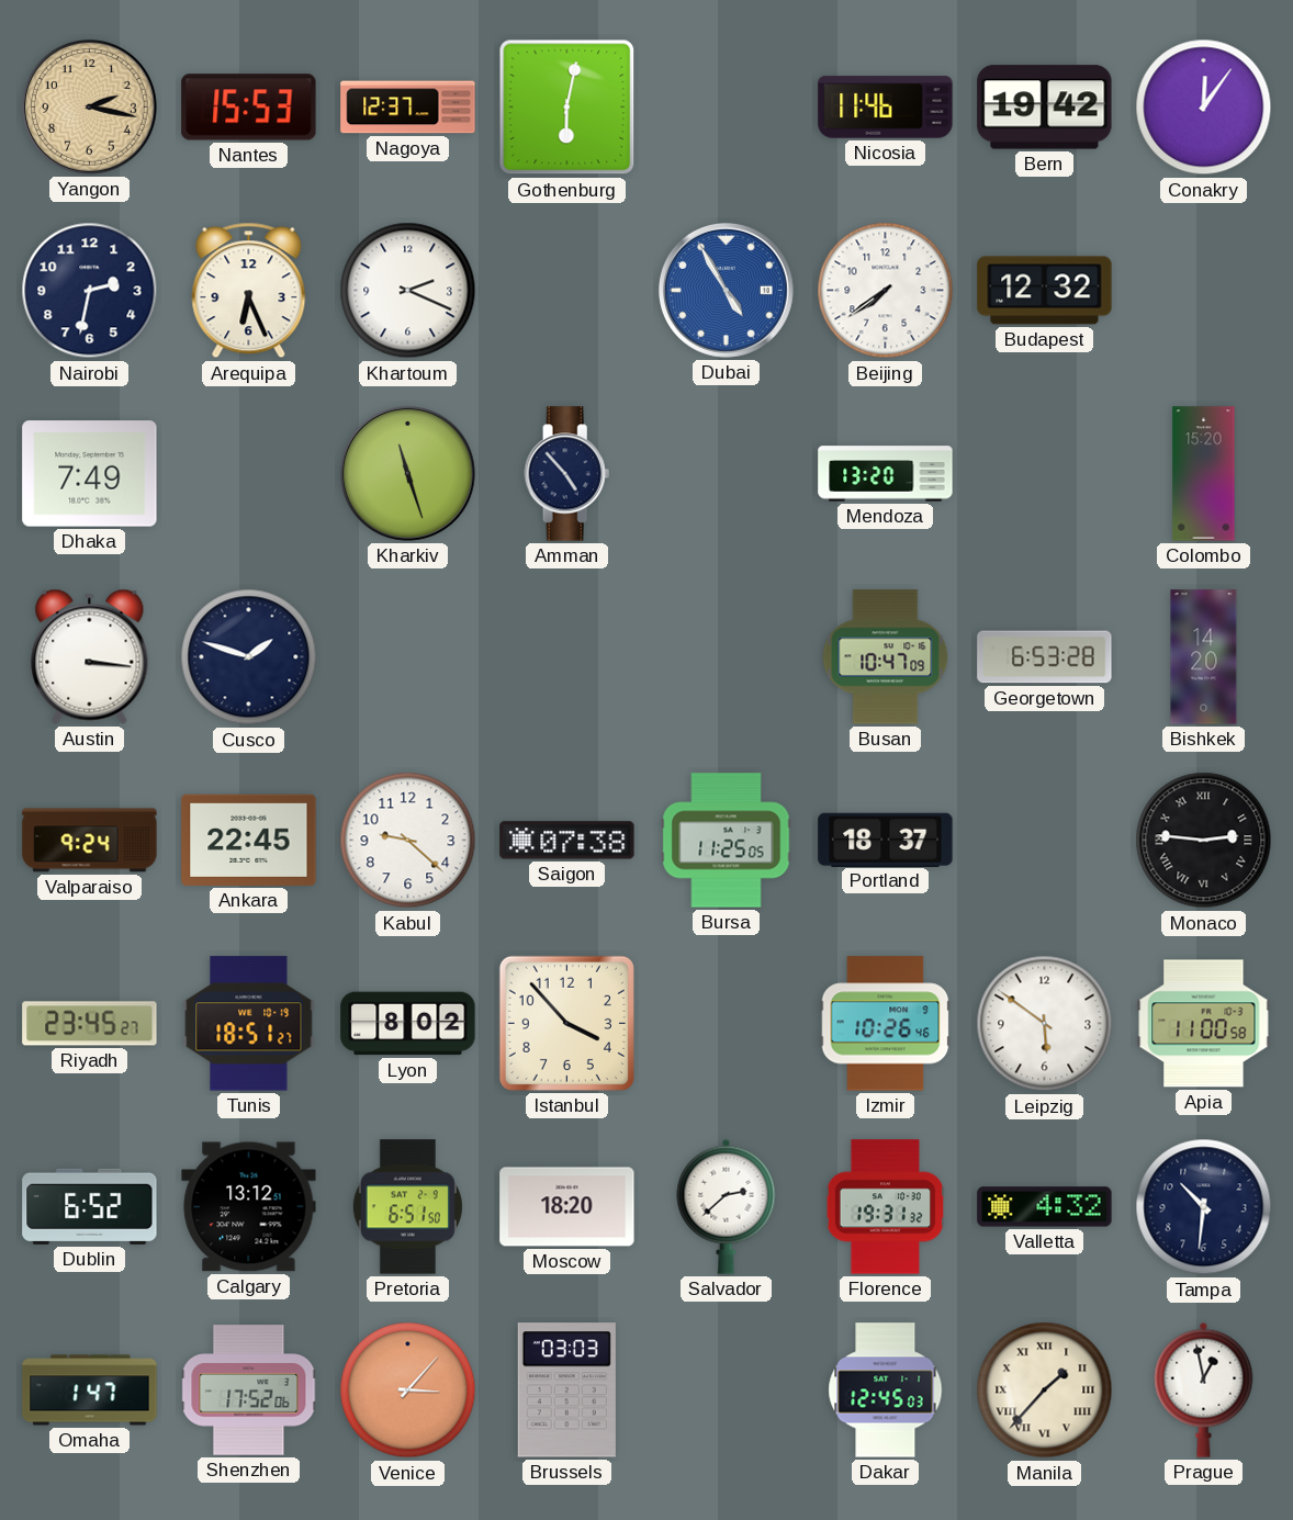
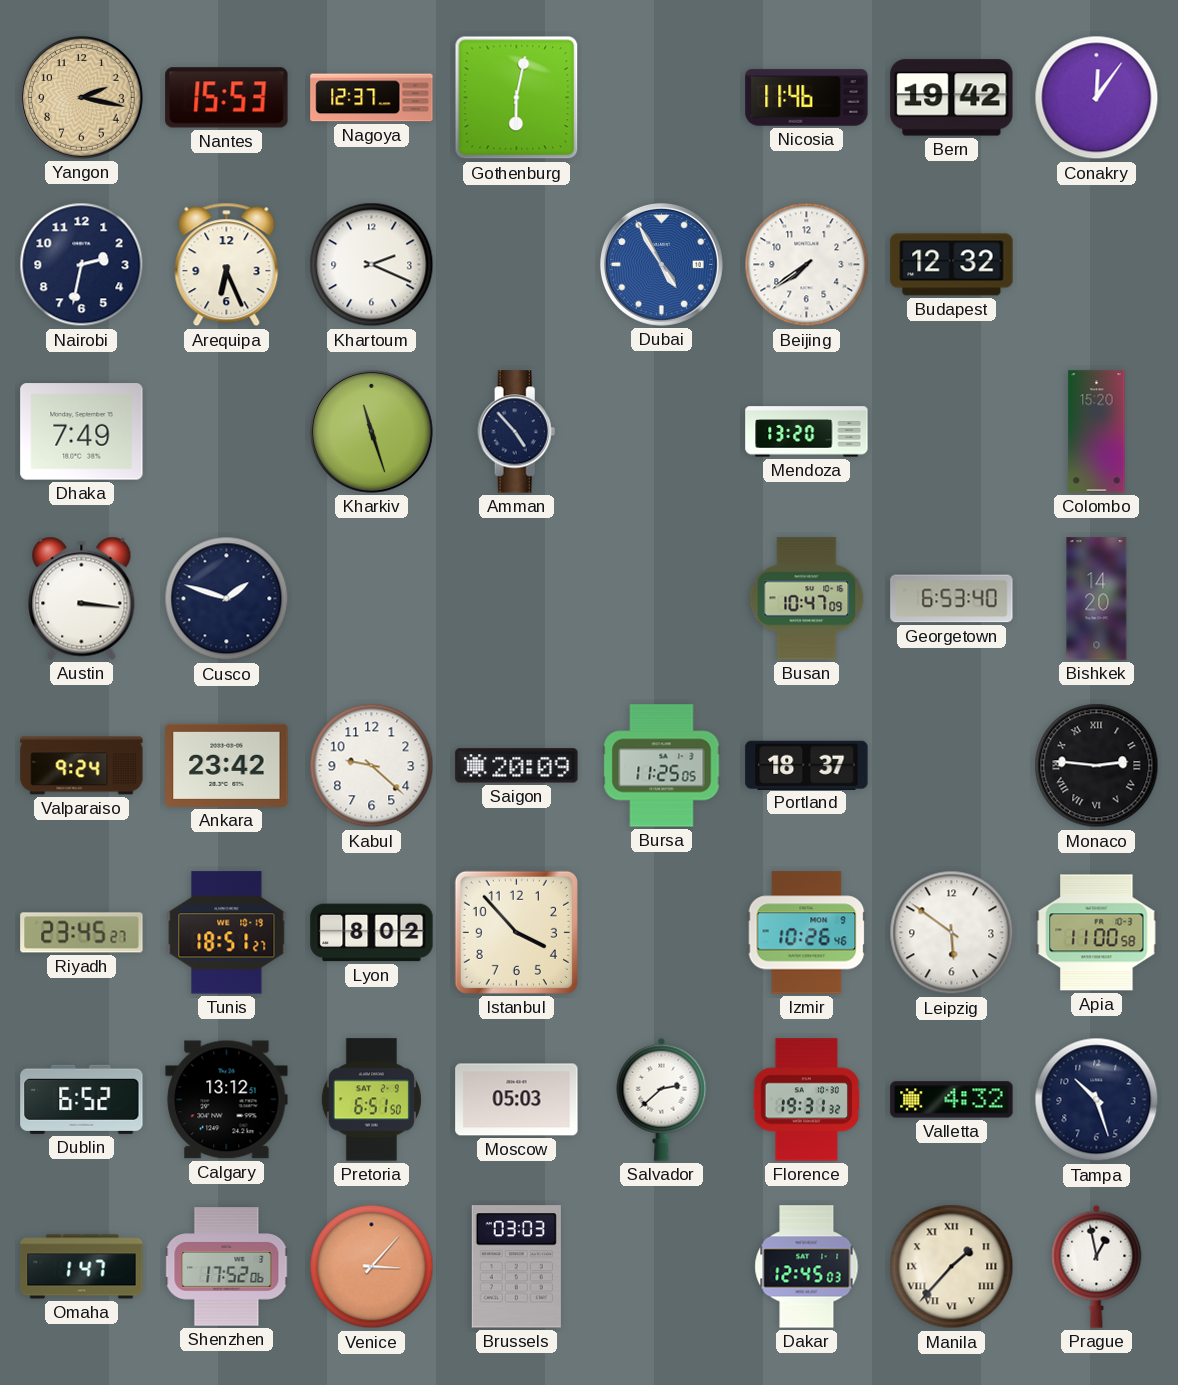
Georgetown: 6:53:28 -> 6:53:40 (952, 599)
Ankara: 22:45 -> 23:42 (227, 765)
Saigon: 07:38 -> 20:09 (517, 766)
Moscow: 18:20 -> 05:03 (517, 1100)
Tampa: 10:31 -> 10:27 (1097, 1100)
